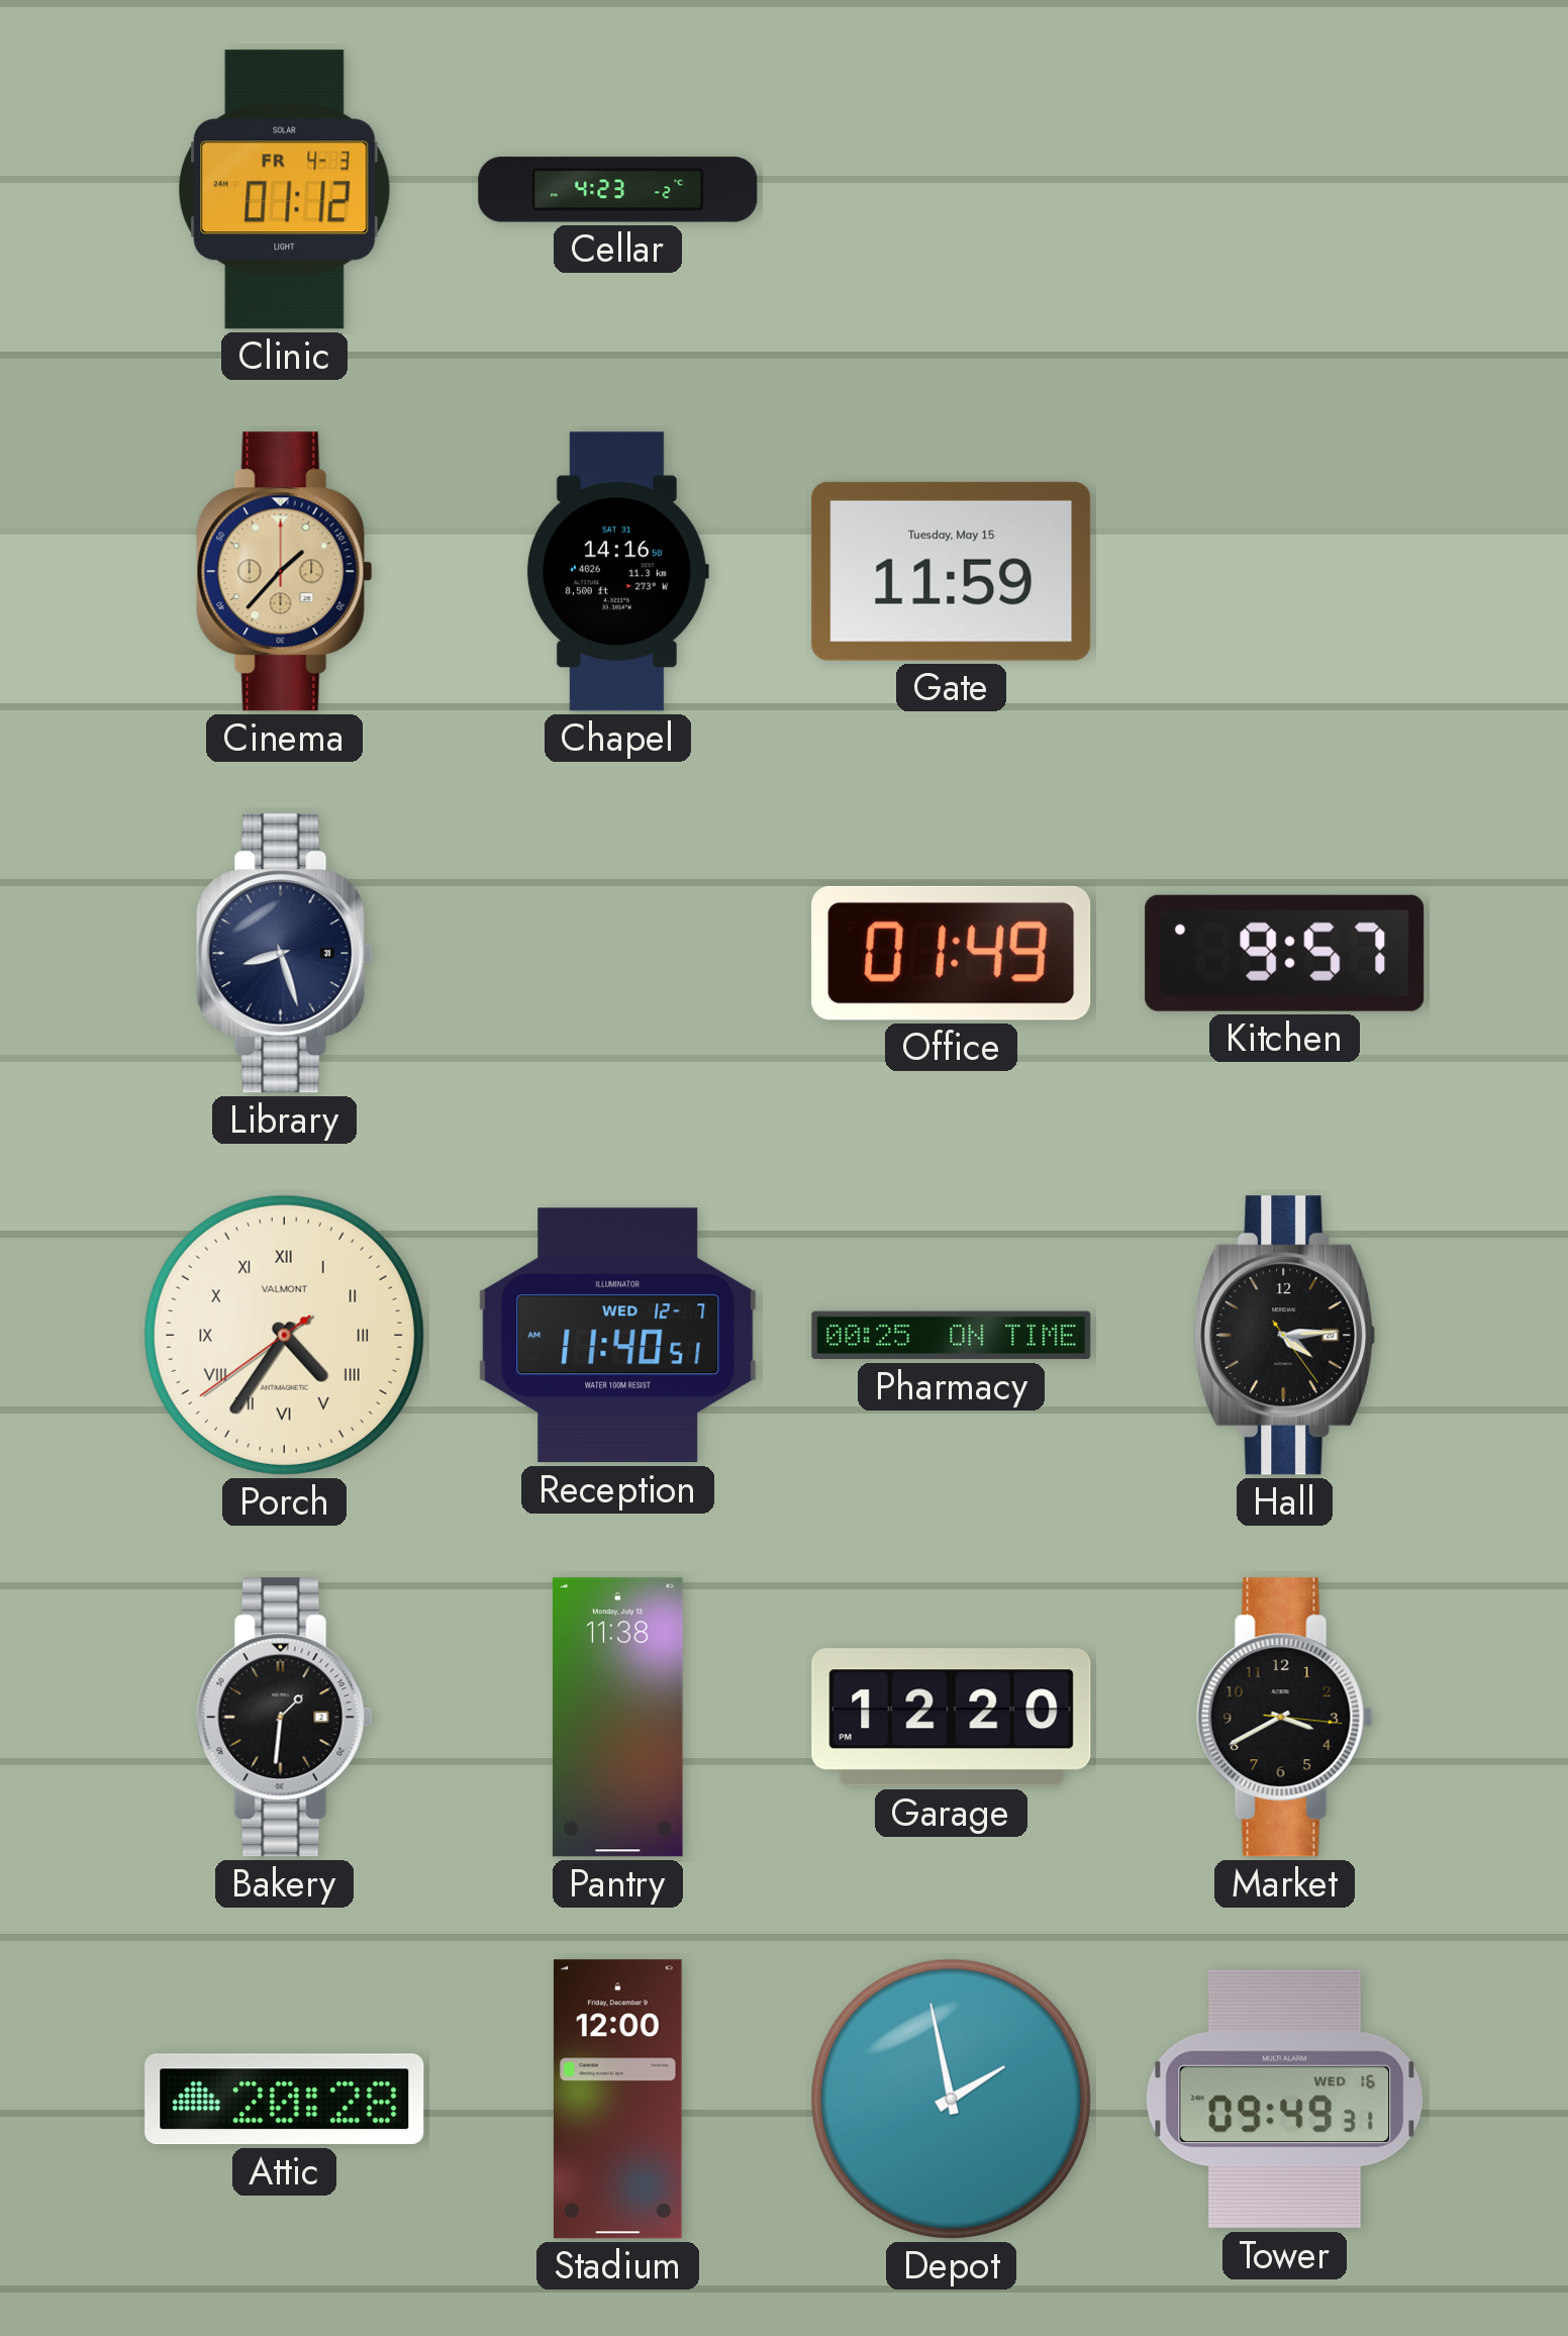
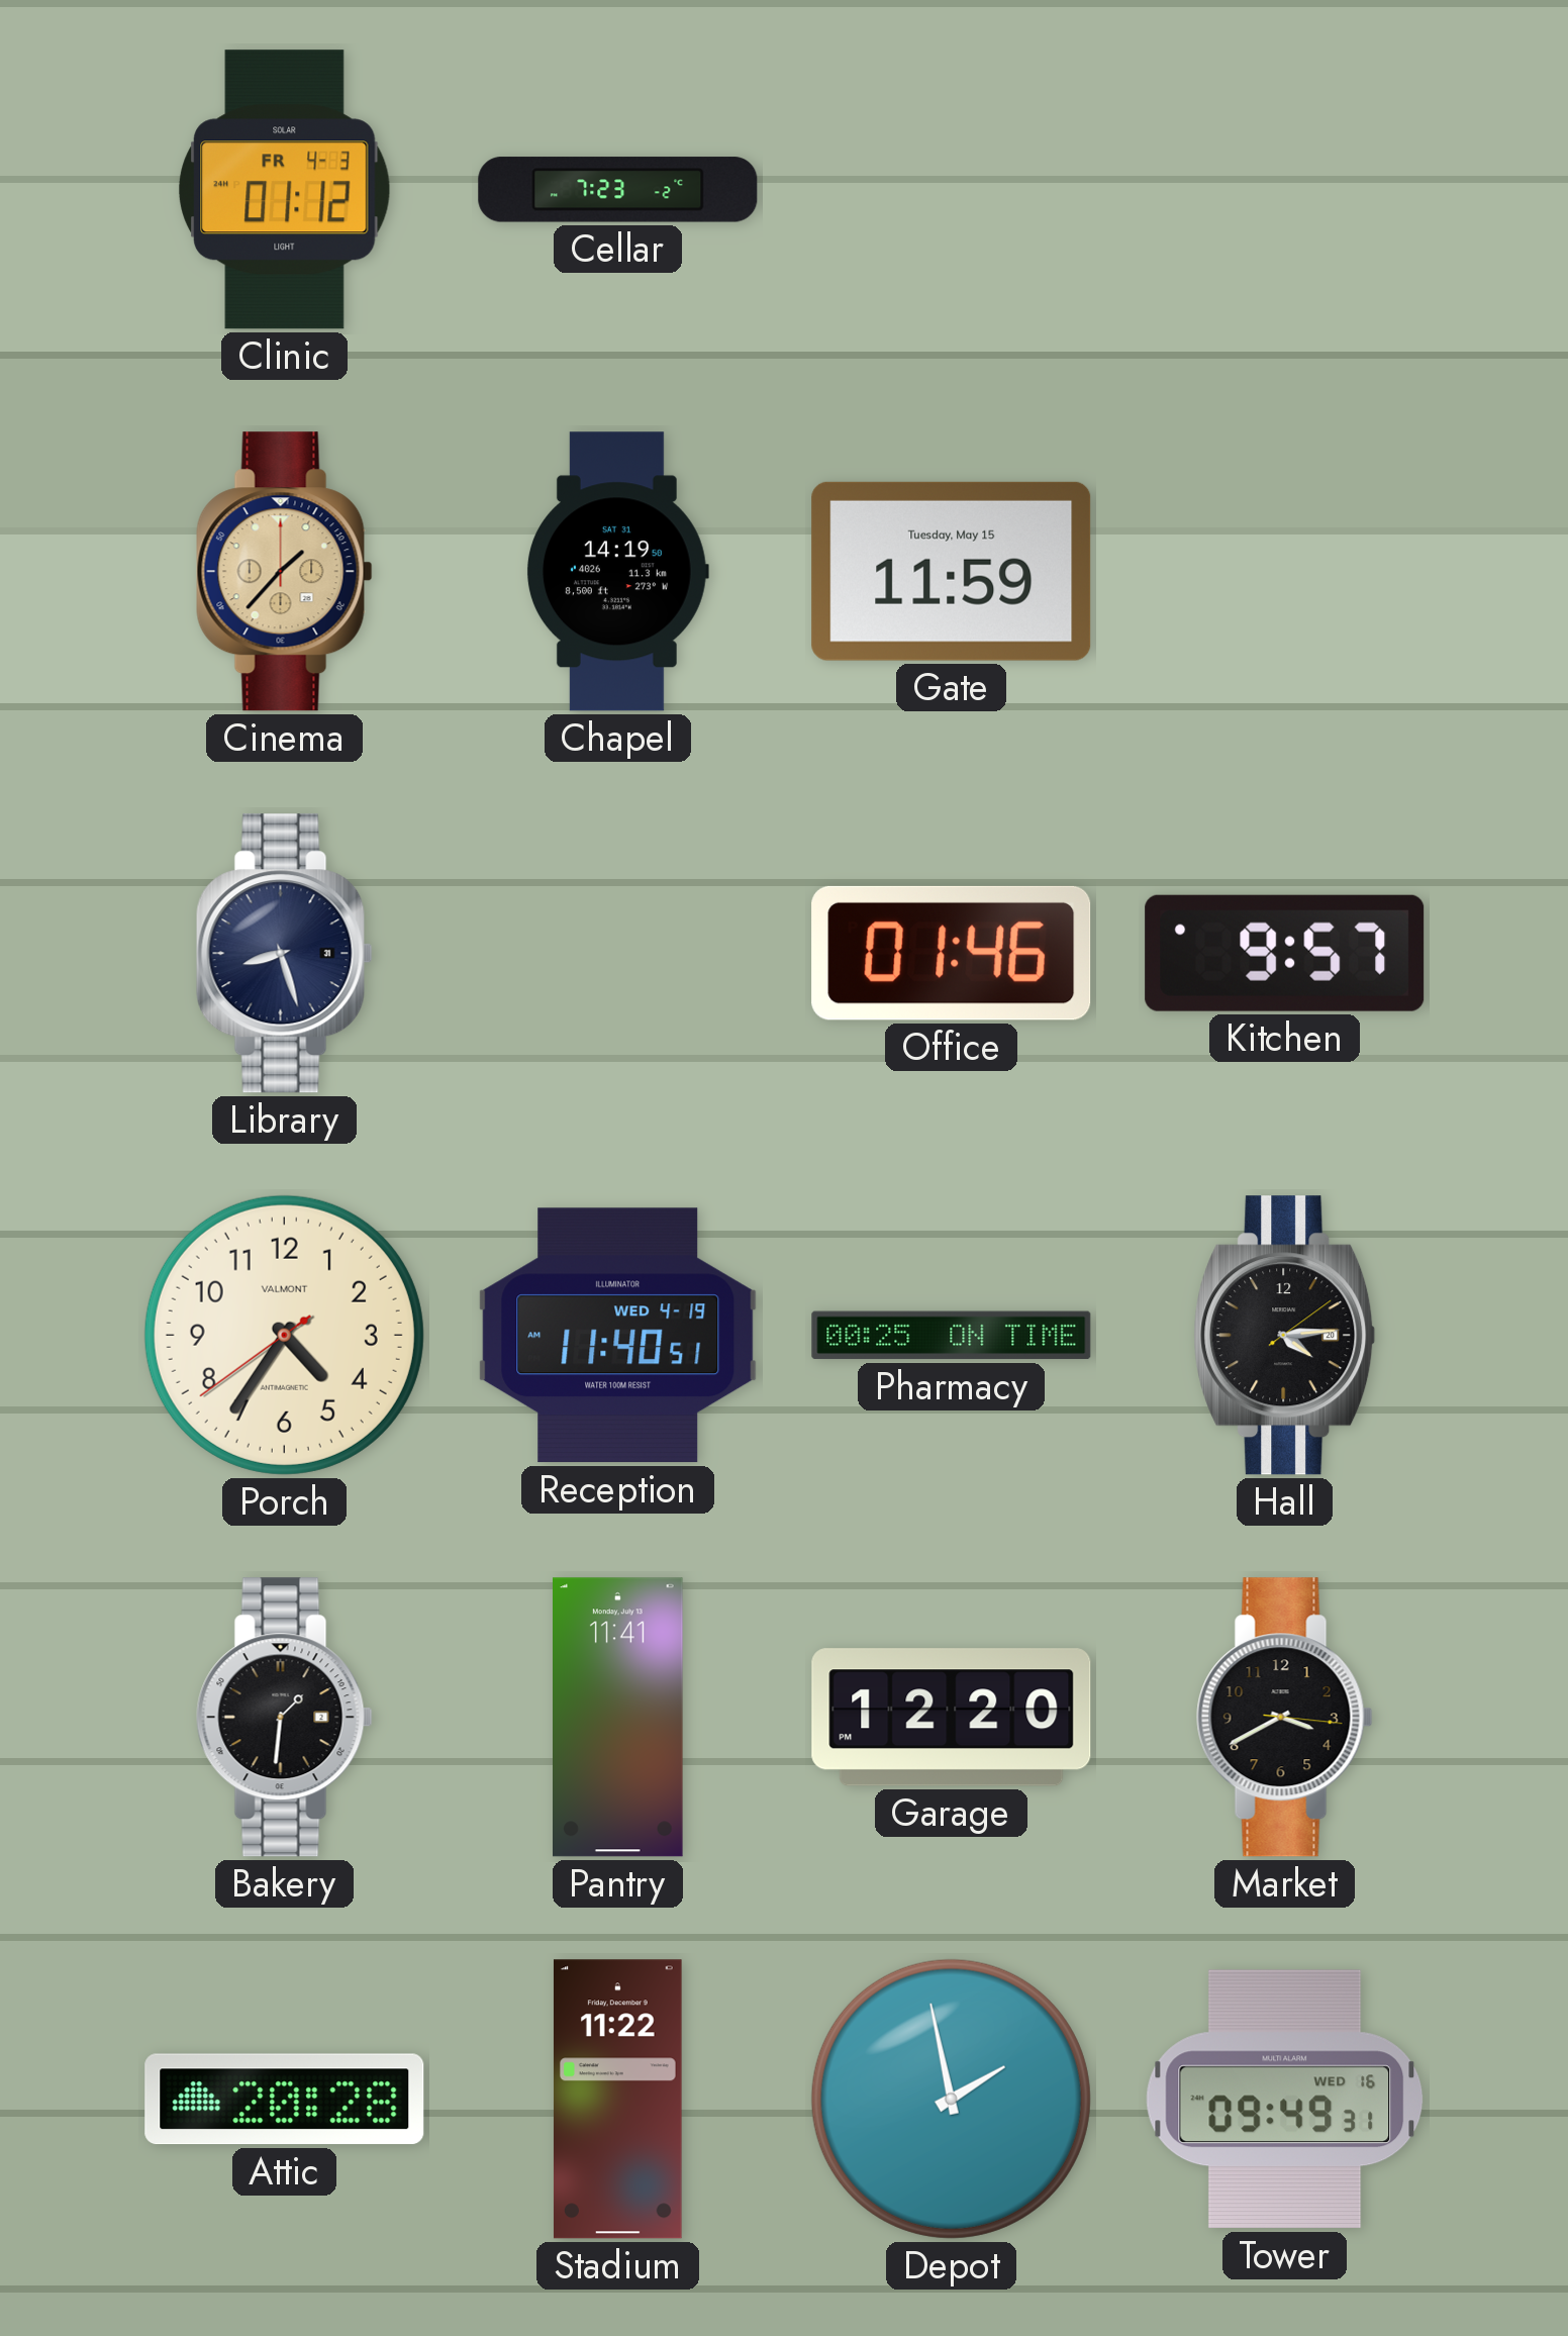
Cellar: 4:23 -> 7:23 (618, 190)
Chapel: 14:16 -> 14:19 (617, 572)
Office: 01:49 -> 01:46 (952, 953)
Porch numerals: Roman -> Arabic (284, 1335)
Reception date: WED 12-7 -> WED 4-19 (618, 1336)
Hall: 4:14:24 -> 4:14:09 (1285, 1336)
Pantry: 11:38 -> 11:41 (618, 1718)
Stadium: 12:00 -> 11:22 (618, 2100)
